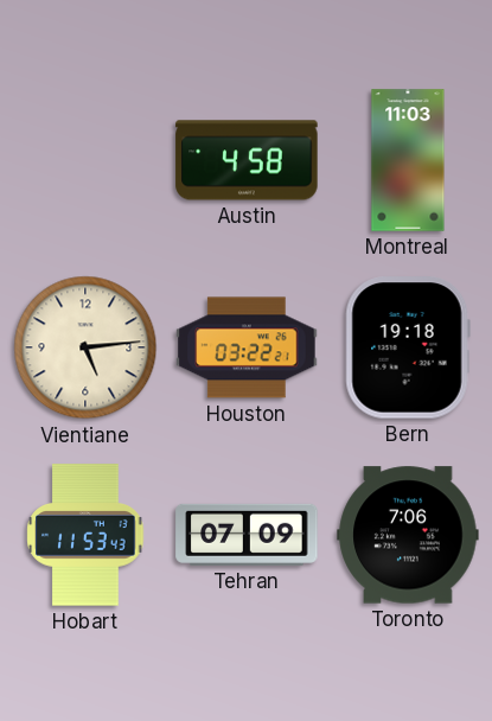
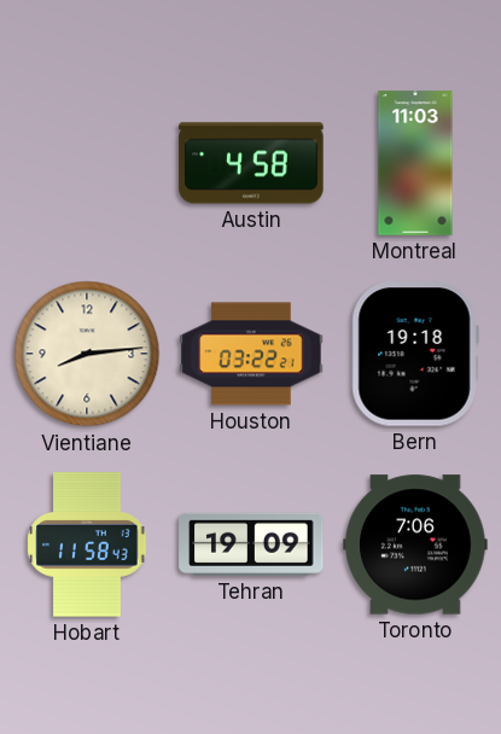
Vientiane: 5:14 -> 8:14 (87, 354)
Hobart: 11:53 -> 11:58 (87, 544)
Tehran: 07:09 -> 19:09 (251, 544)
